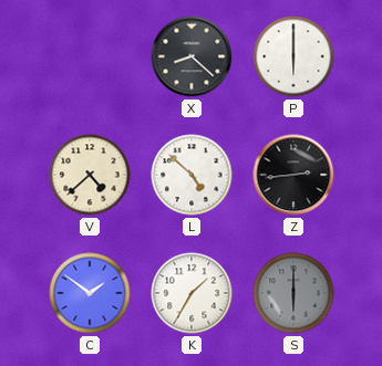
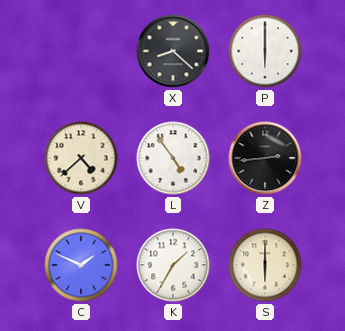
L: 4:52 -> 4:54 (173, 158)
C: 1:51 -> 1:49 (81, 265)
S dial: grey -> cream (265, 265)
